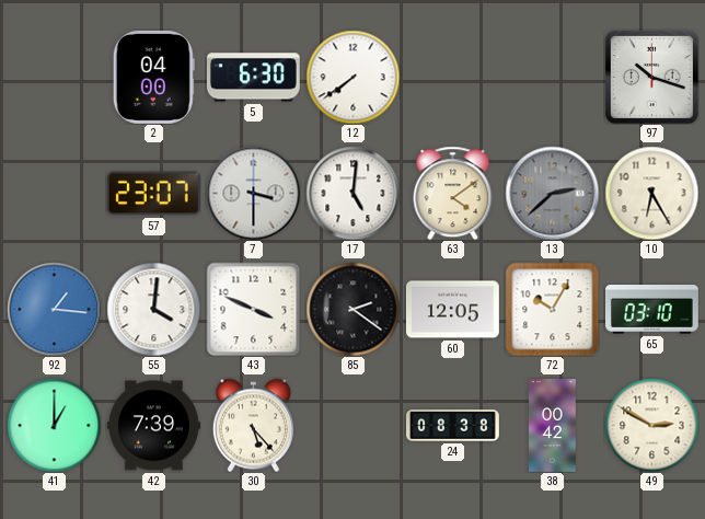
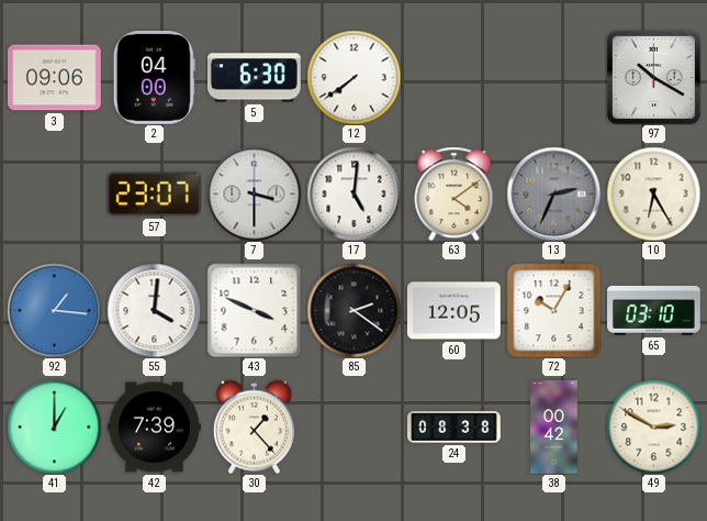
3: none -> 09:06 (54, 78)
97: 10:18 -> 10:20 (653, 77)
13: 2:38 -> 2:34 (553, 193)
30: 5:23 -> 1:23 (254, 426)
